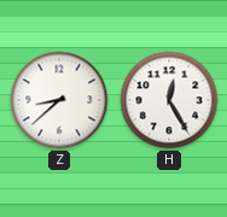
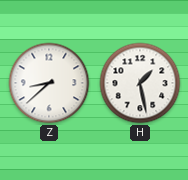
H: 12:25 -> 1:28 (140, 83)
